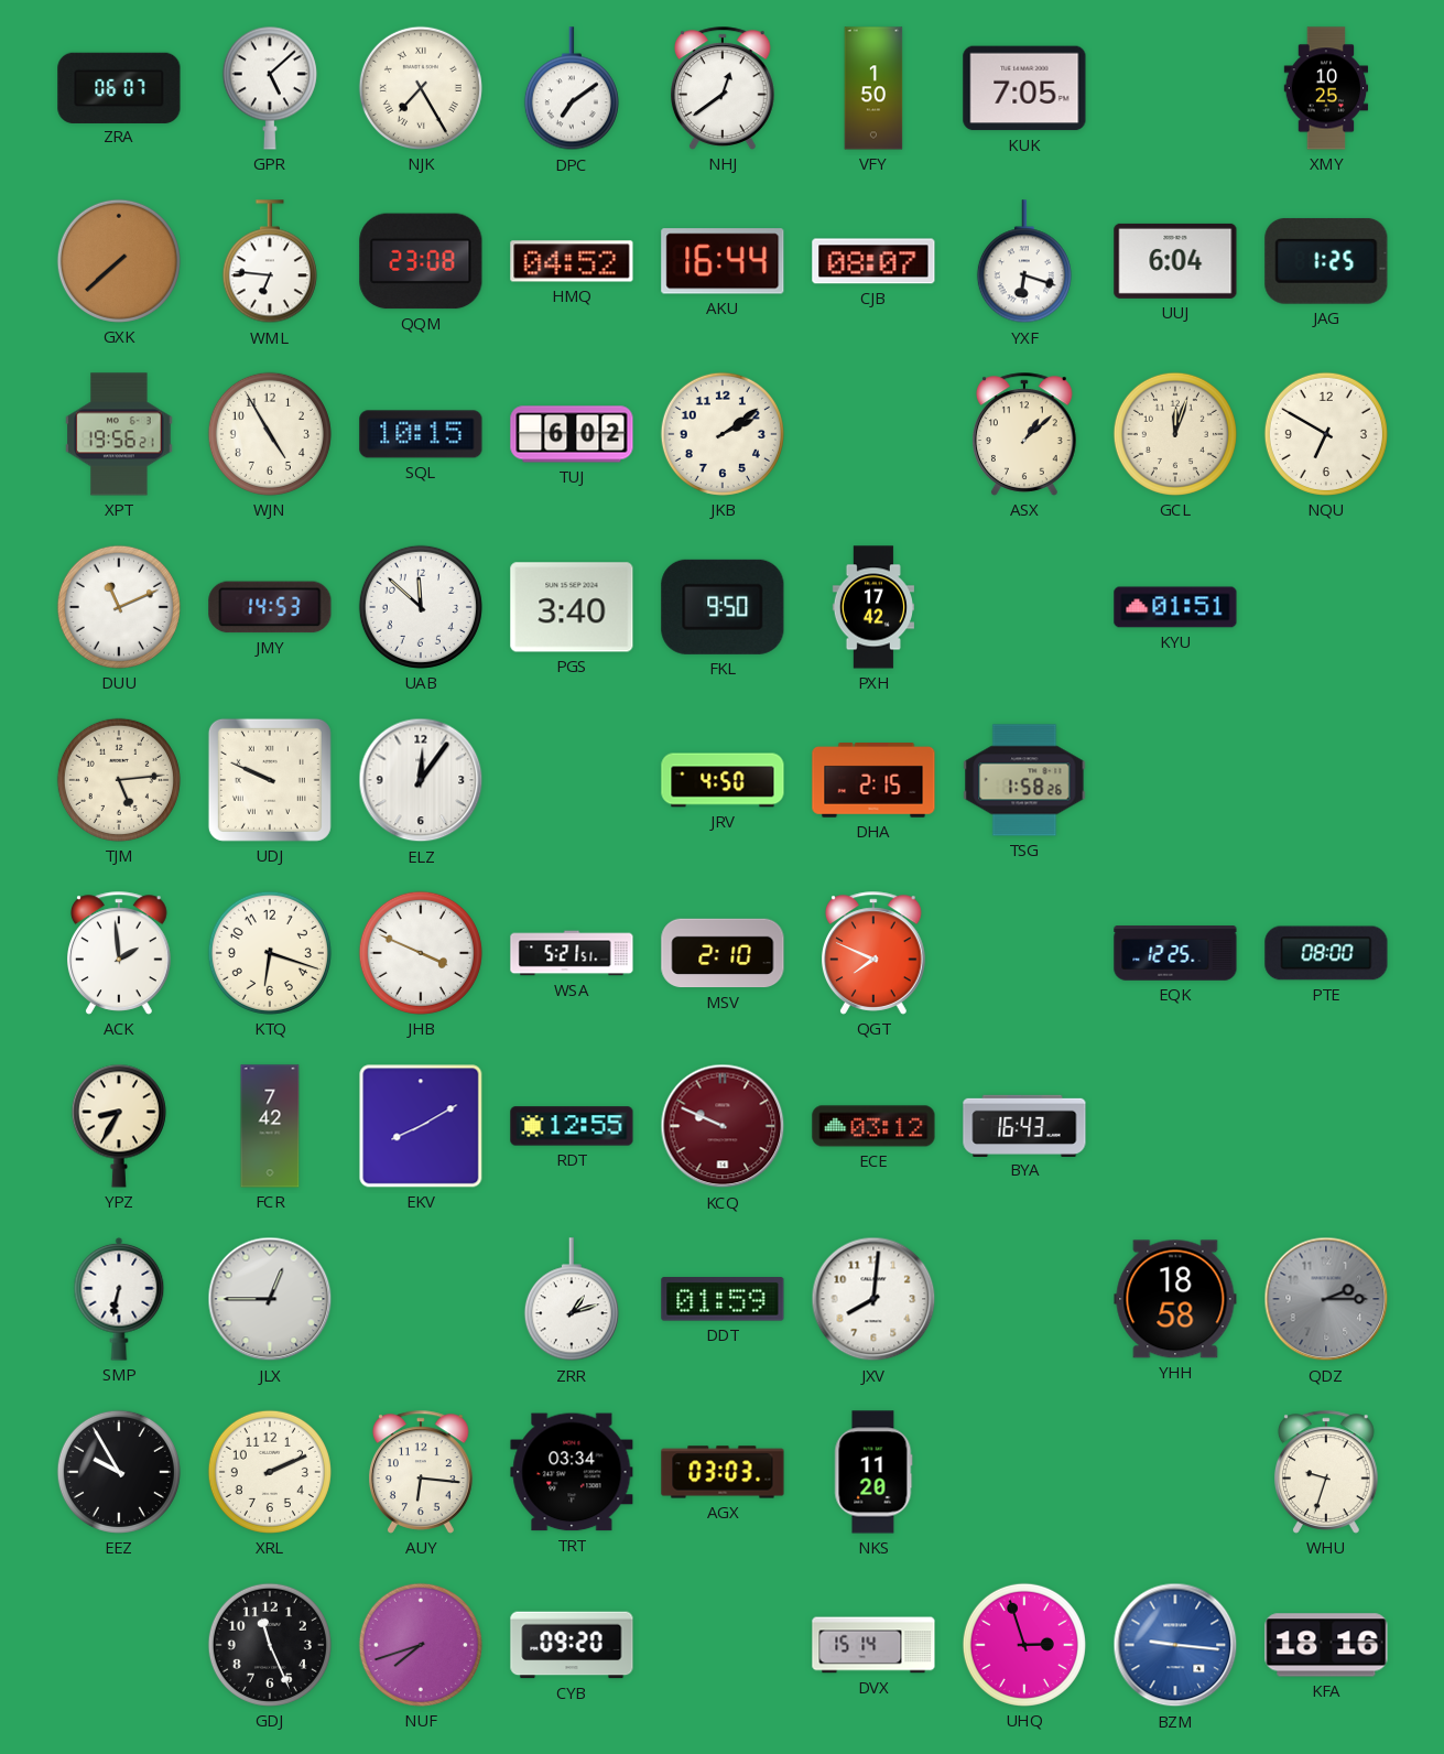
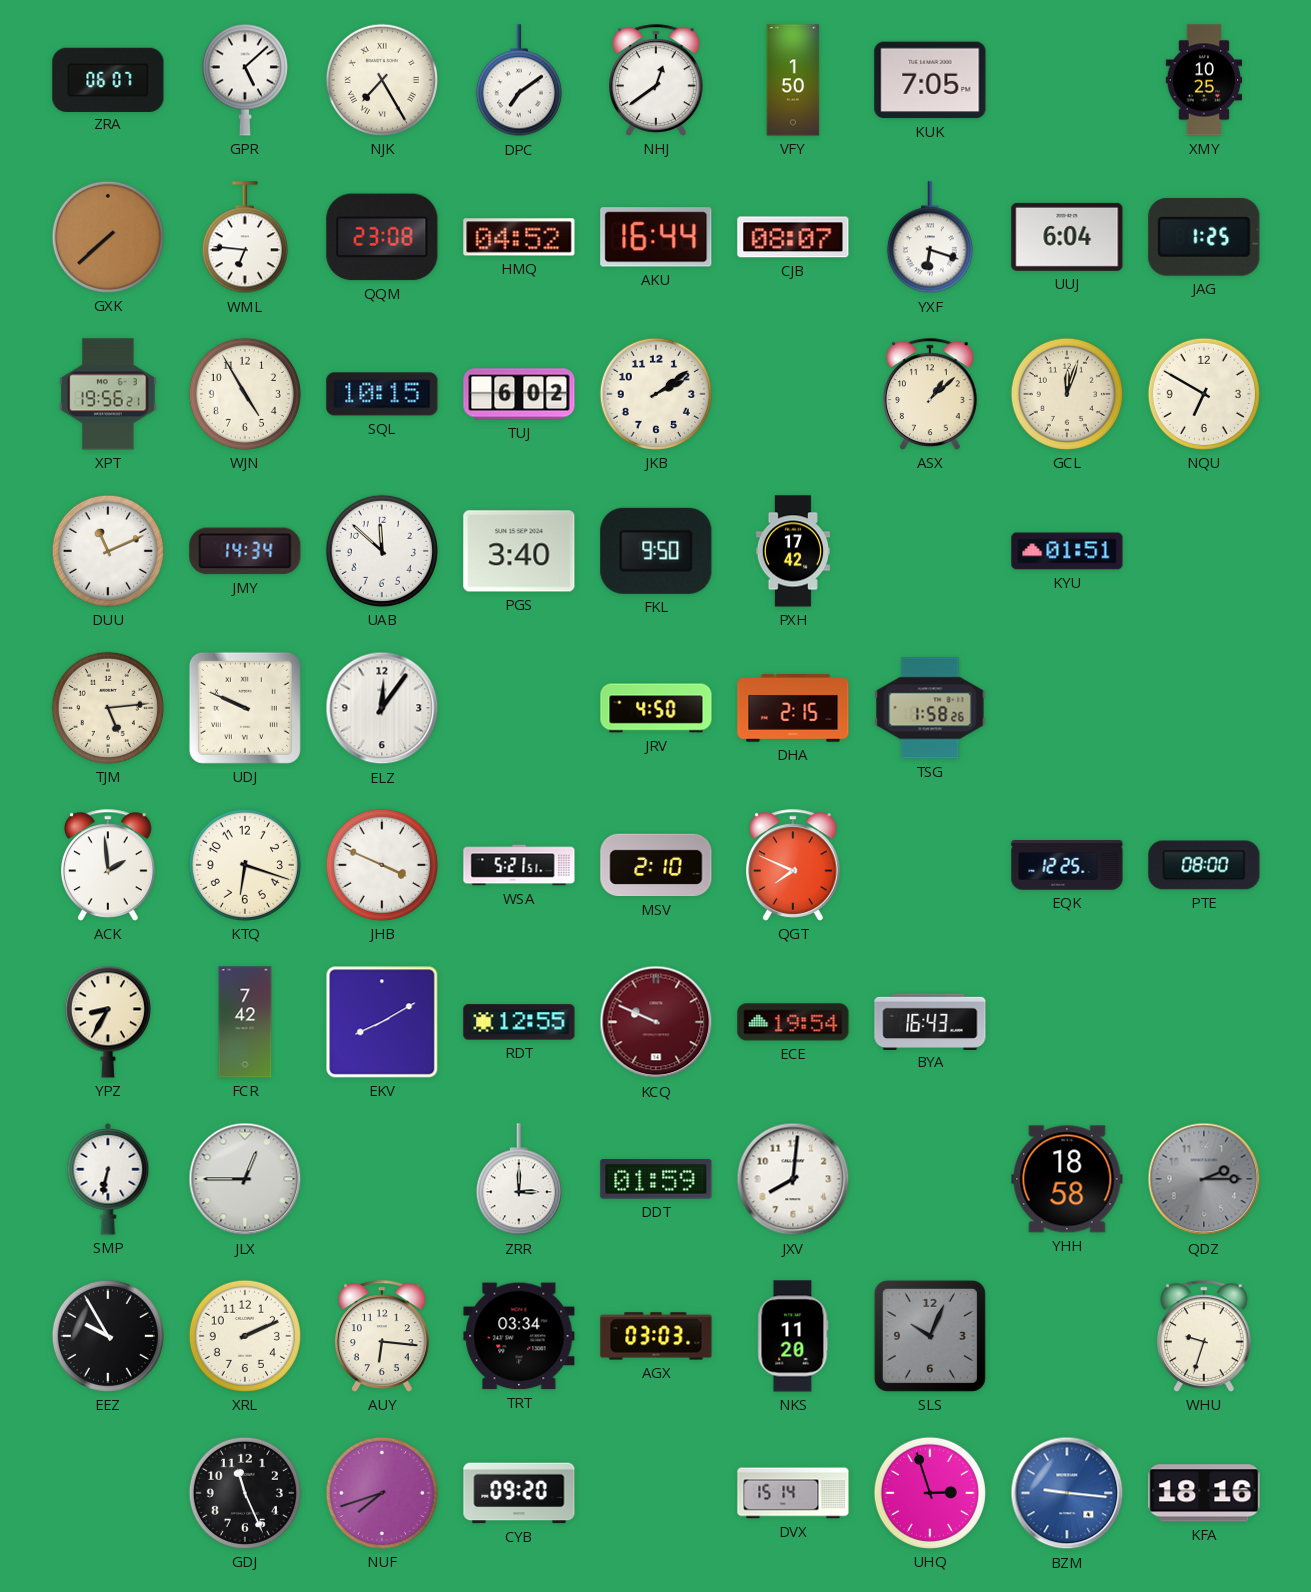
JMY: 14:53 -> 14:34 (245, 551)
ECE: 03:12 -> 19:54 (793, 1022)
ZRR: 1:12 -> 3:00 (519, 1180)
SLS: none -> 10:04 (930, 1336)
